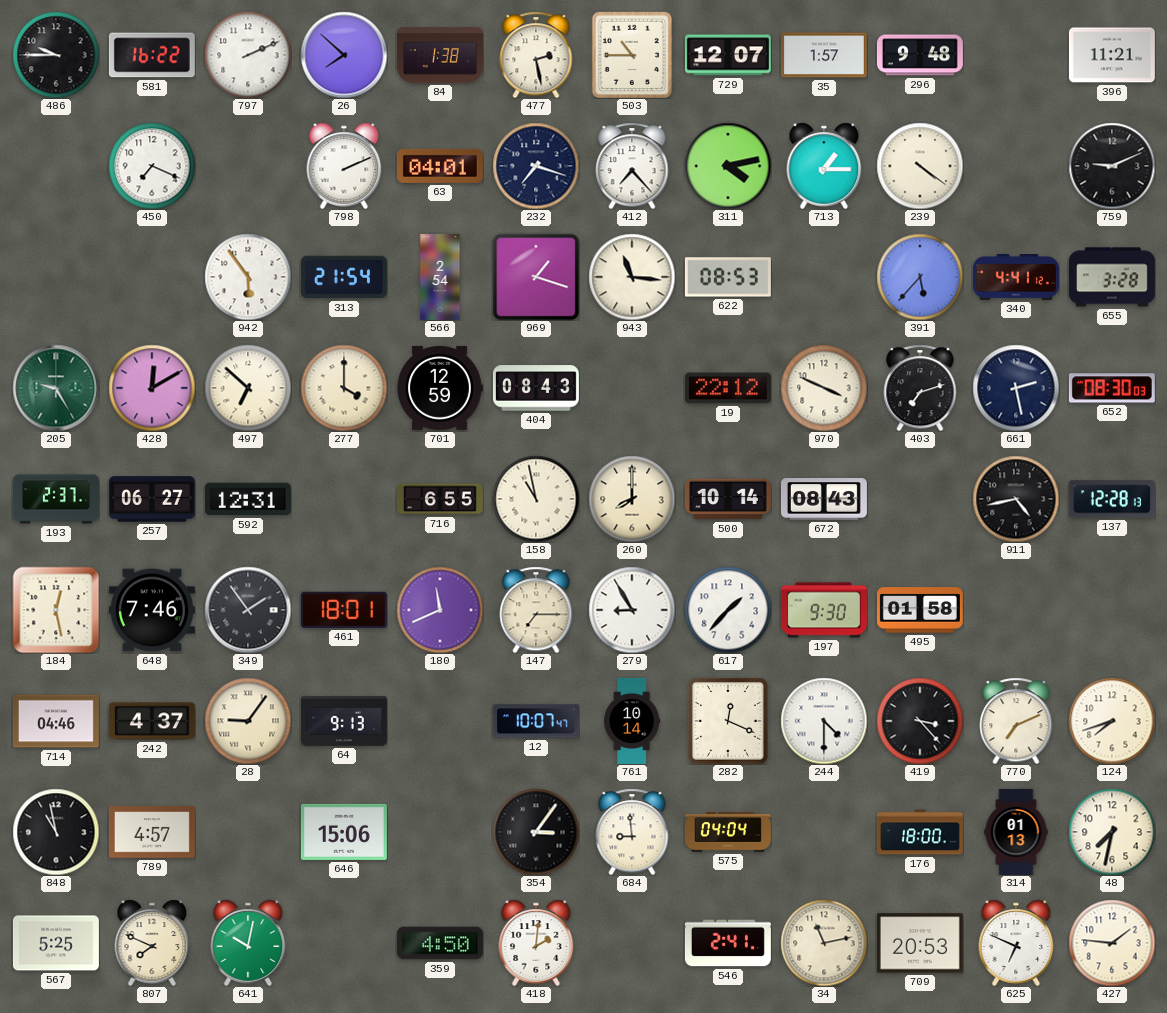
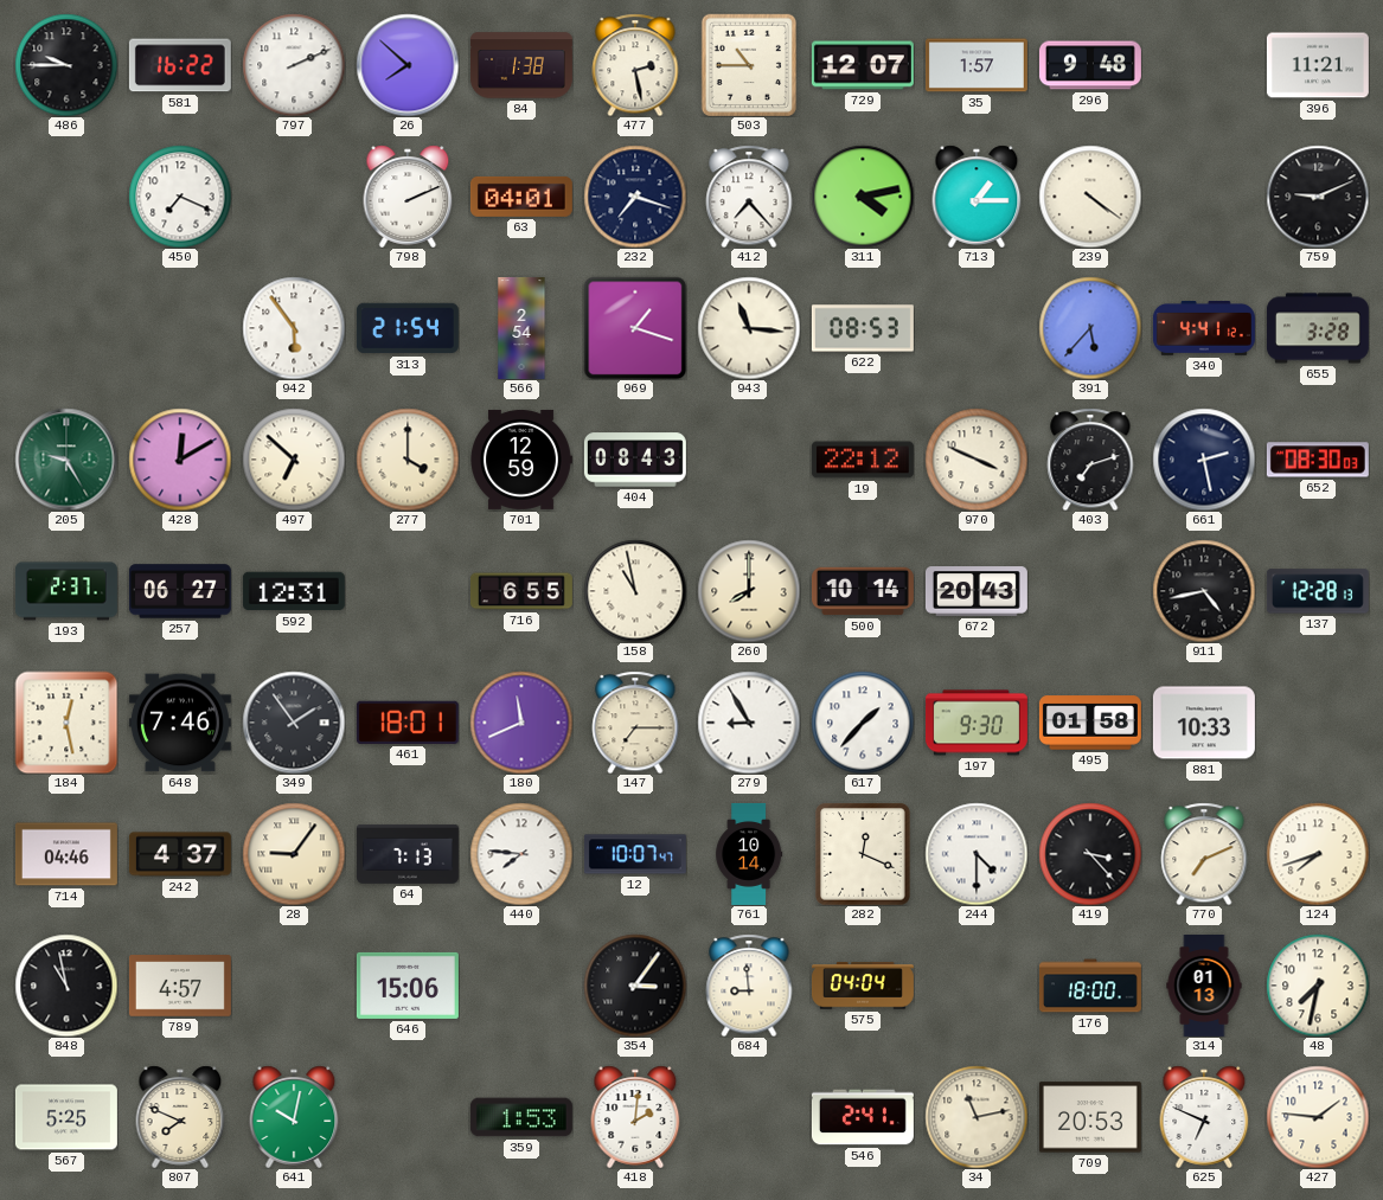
672: 08:43 -> 20:43 (977, 591)
881: none -> 10:33 (1204, 723)
64: 9:13 -> 7:13 (408, 854)
440: none -> 7:46 (521, 854)
359: 4:50 -> 1:53 (521, 1117)
